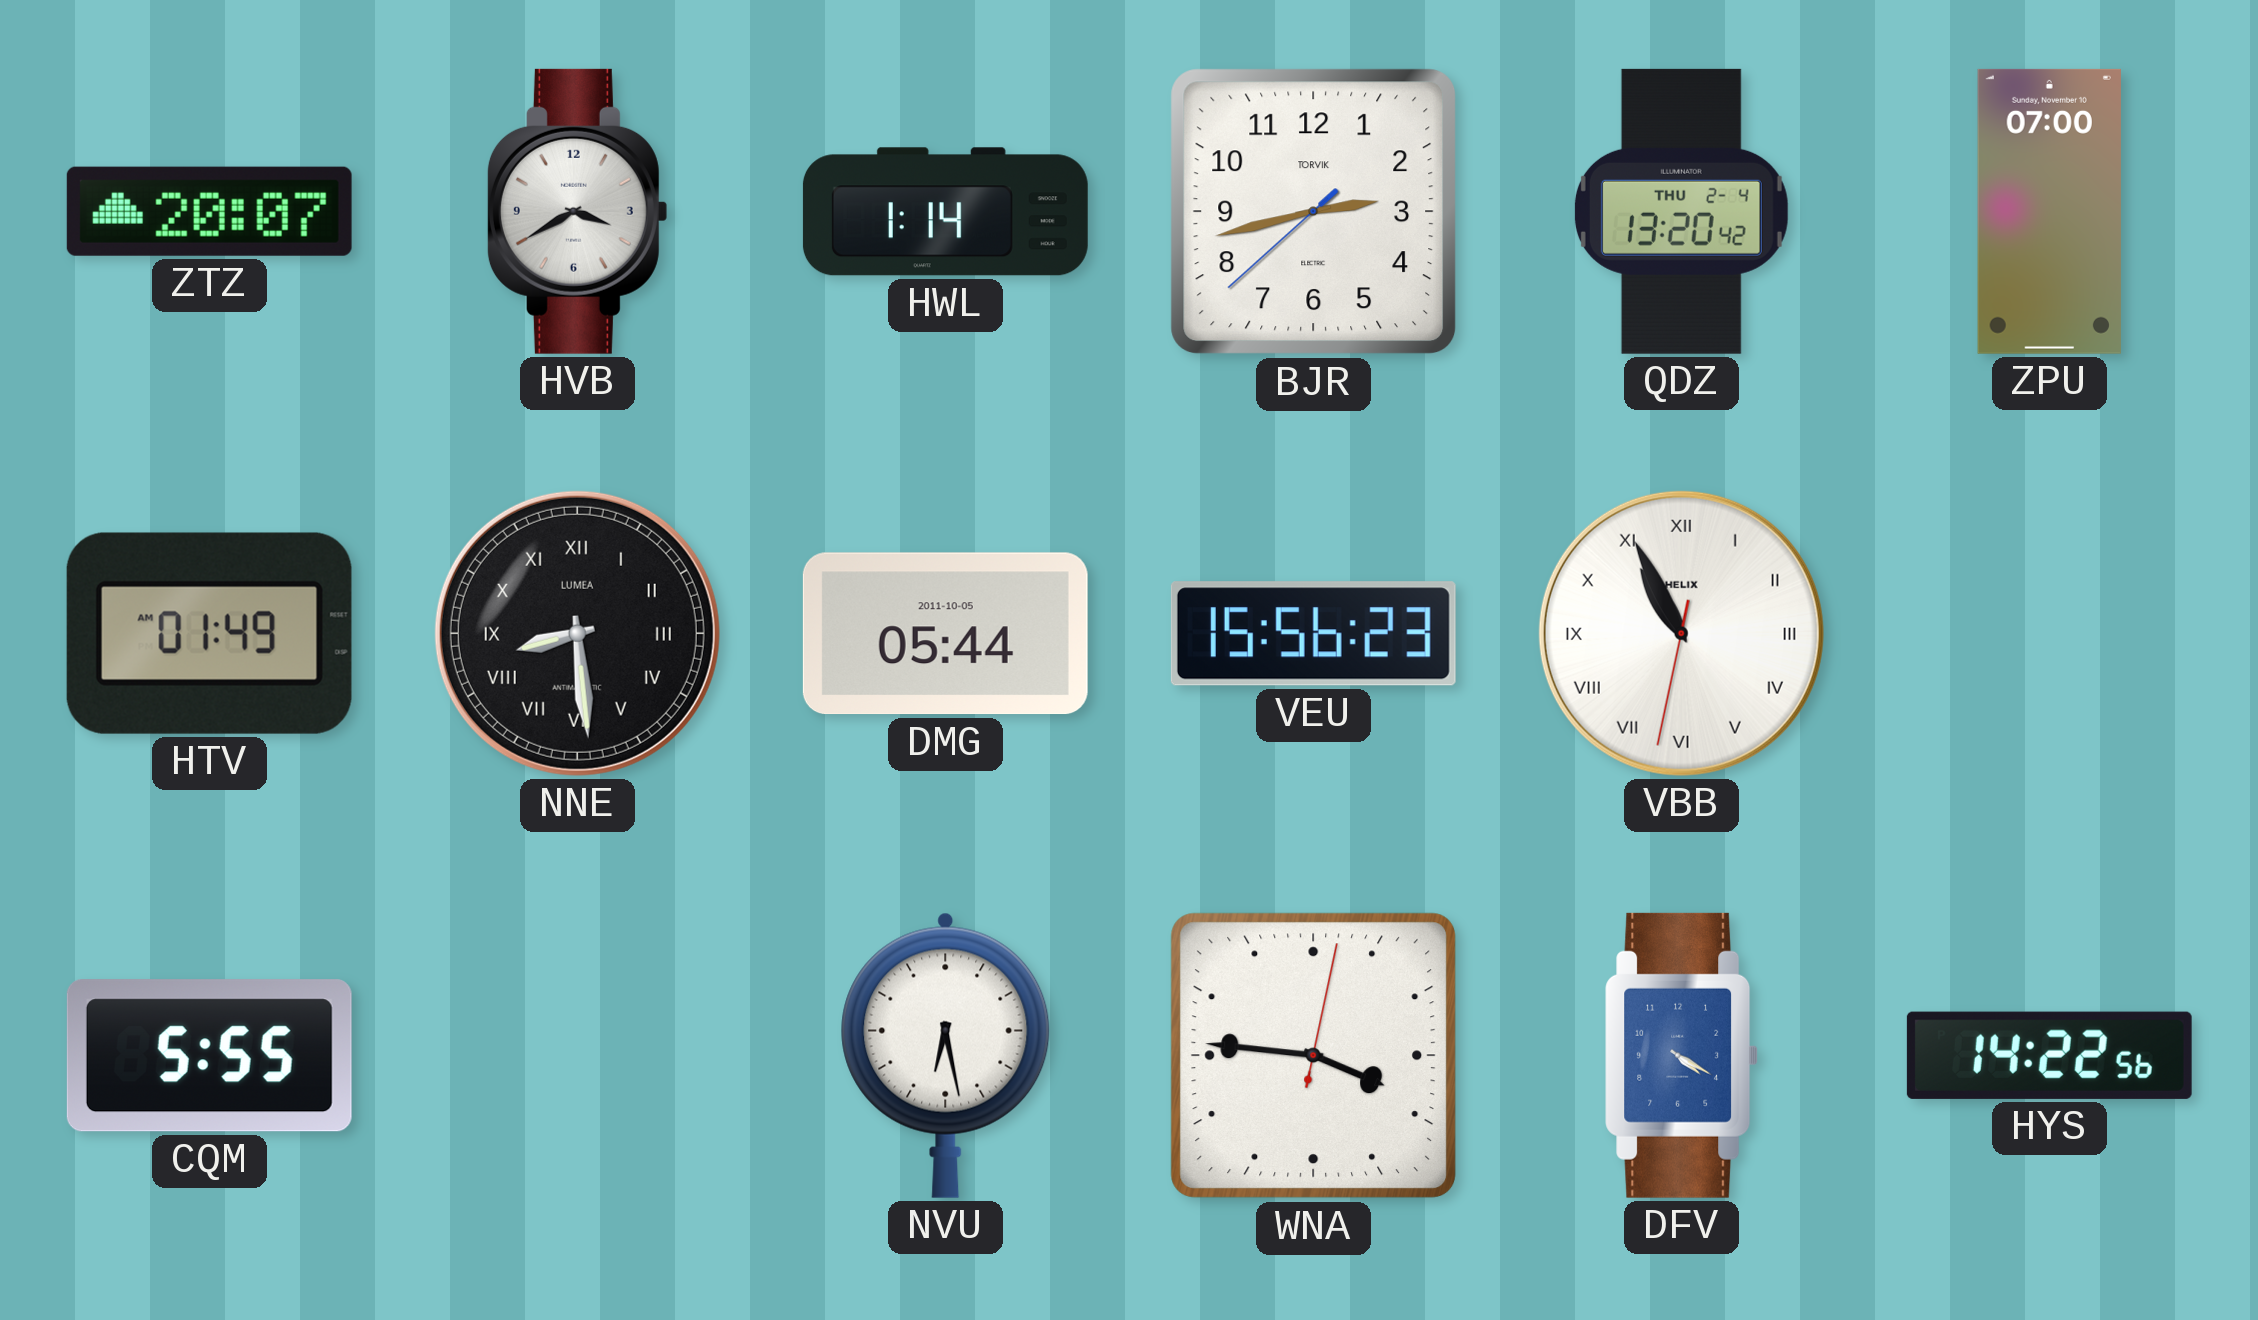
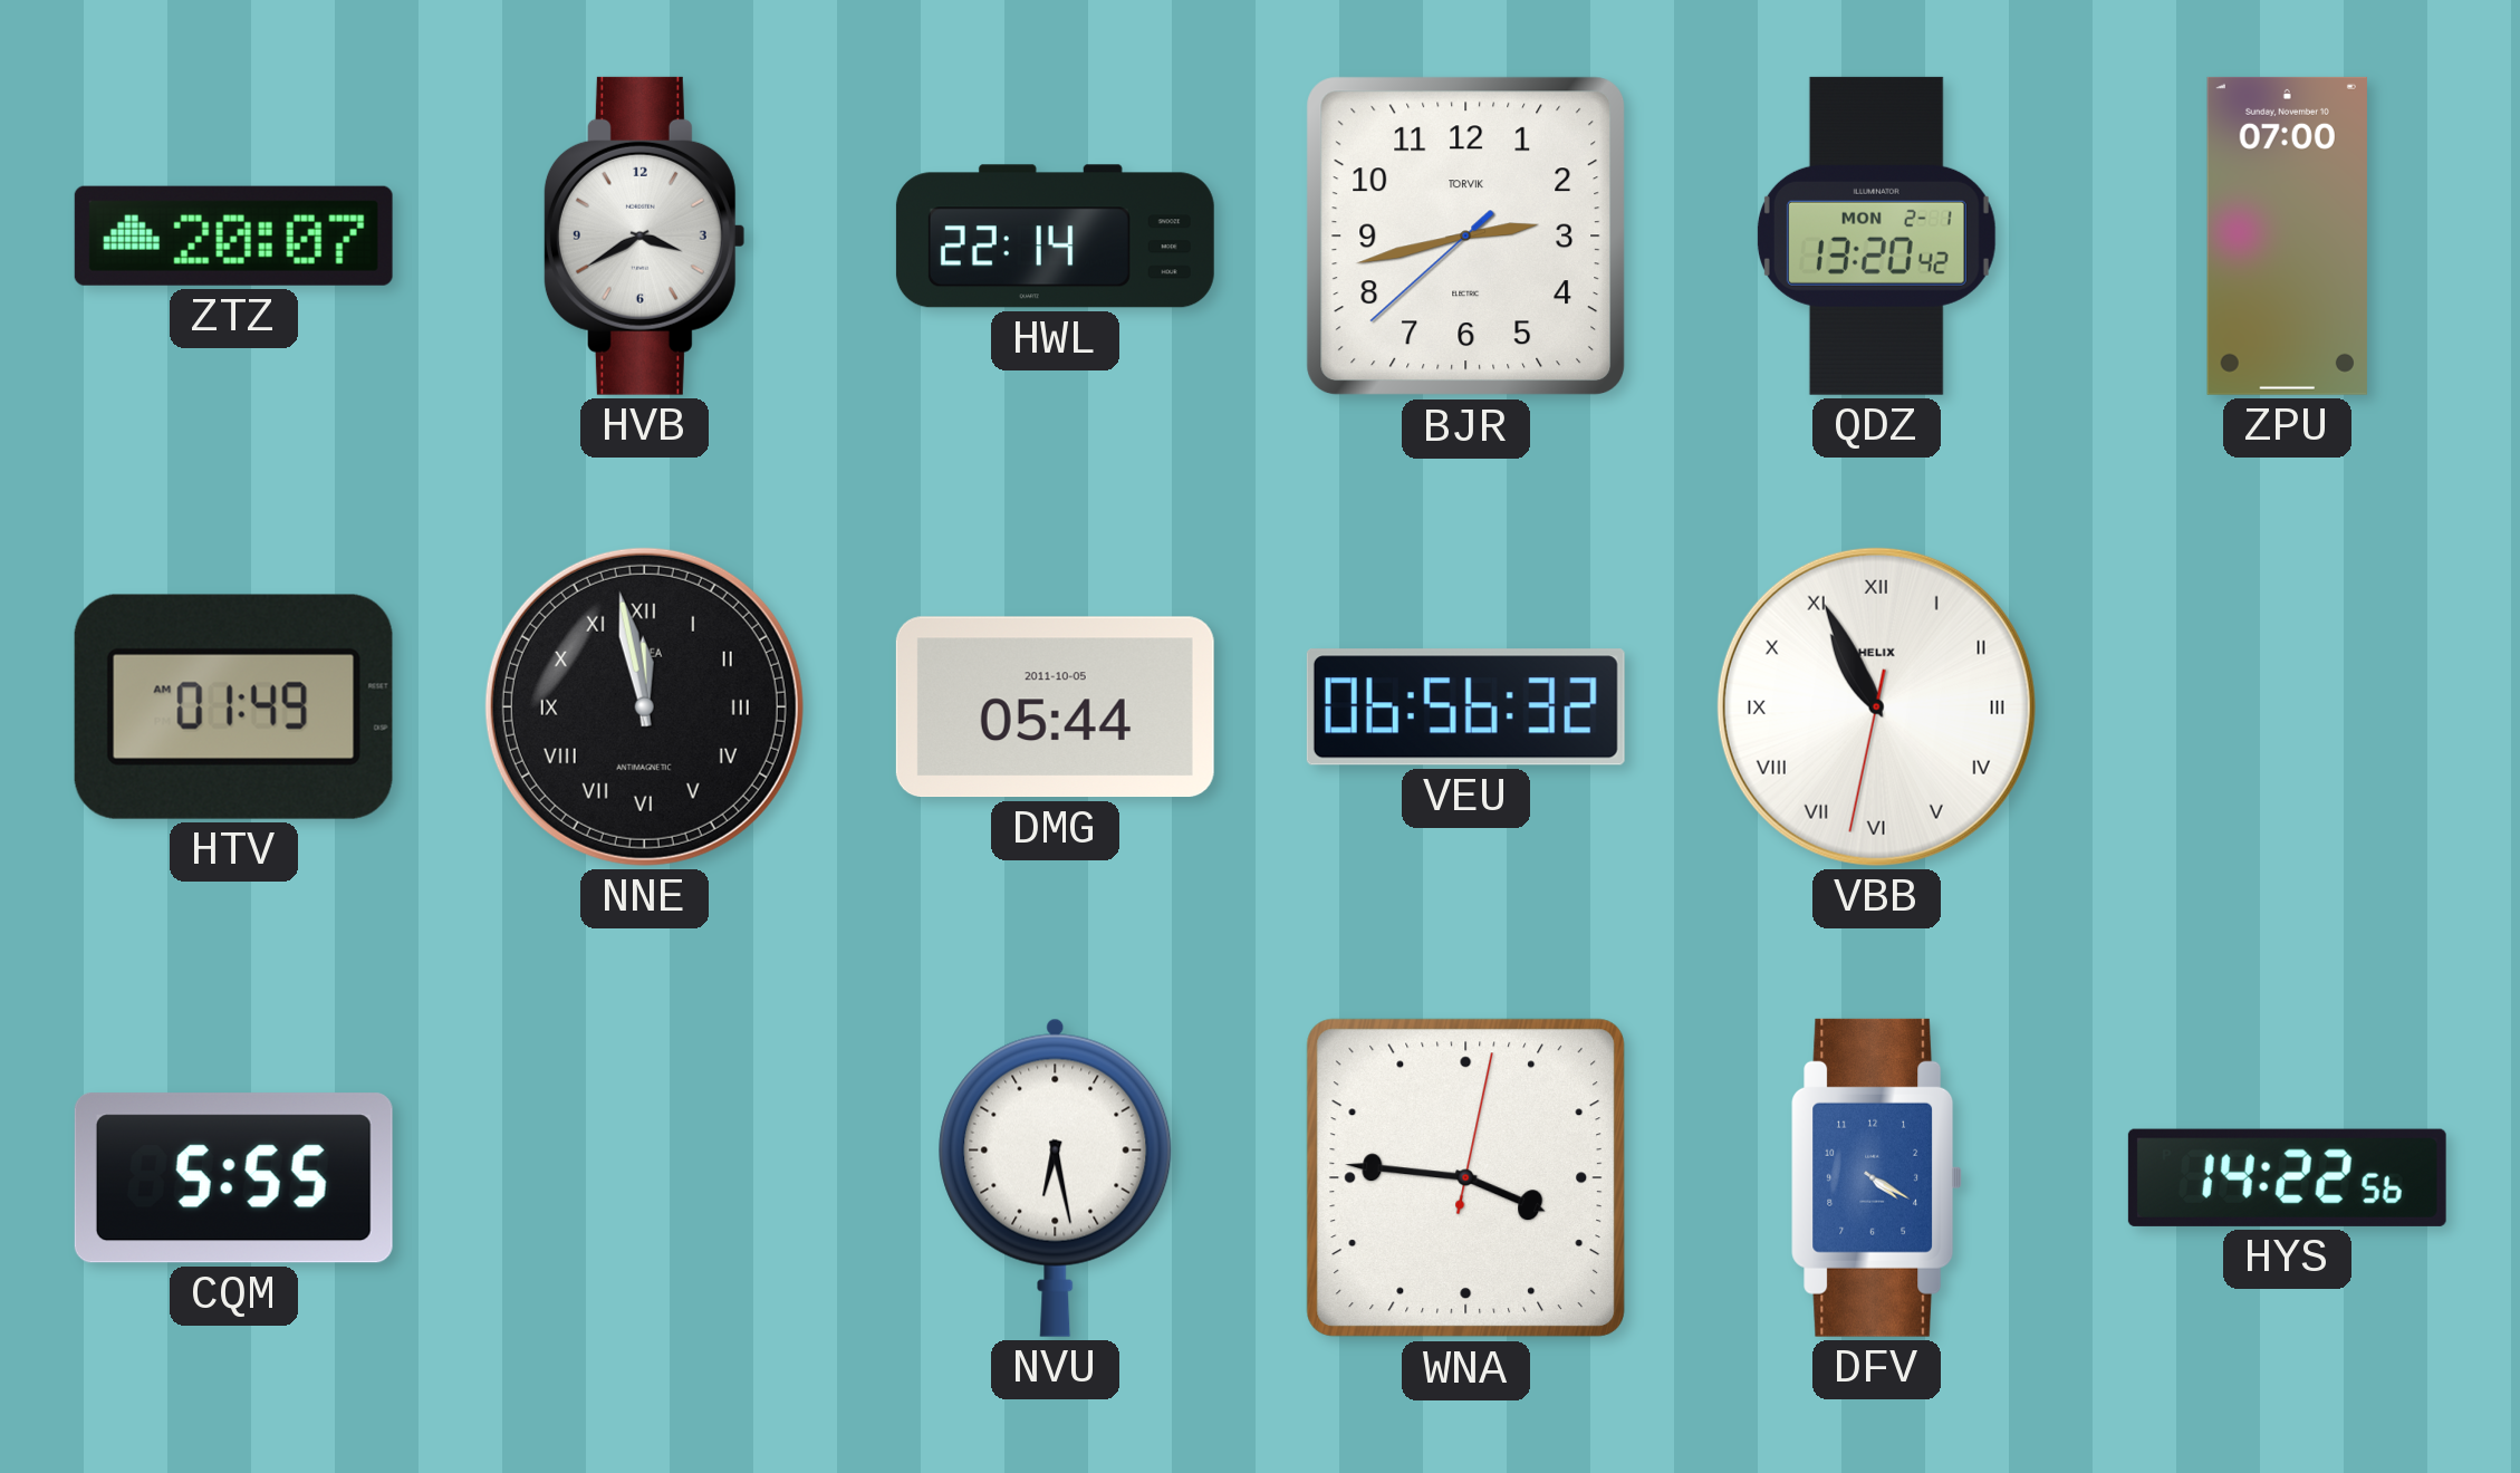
HWL: 1:14 -> 22:14 (1055, 237)
QDZ date: THU 2-4 -> MON 2-1 (1876, 235)
NNE: 8:29 -> 11:58 (644, 706)
VEU: 15:56 -> 06:56 (1465, 707)
